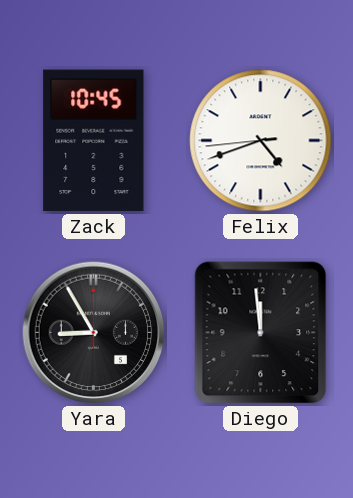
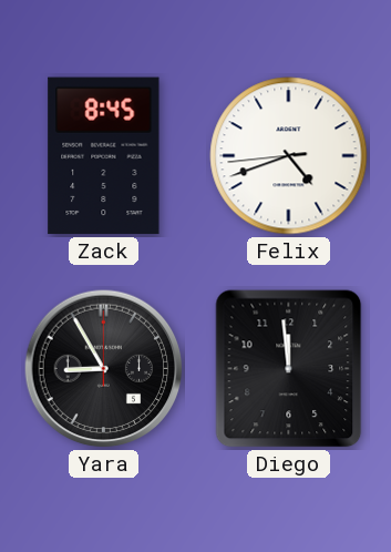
Zack: 10:45 -> 8:45 (104, 156)
